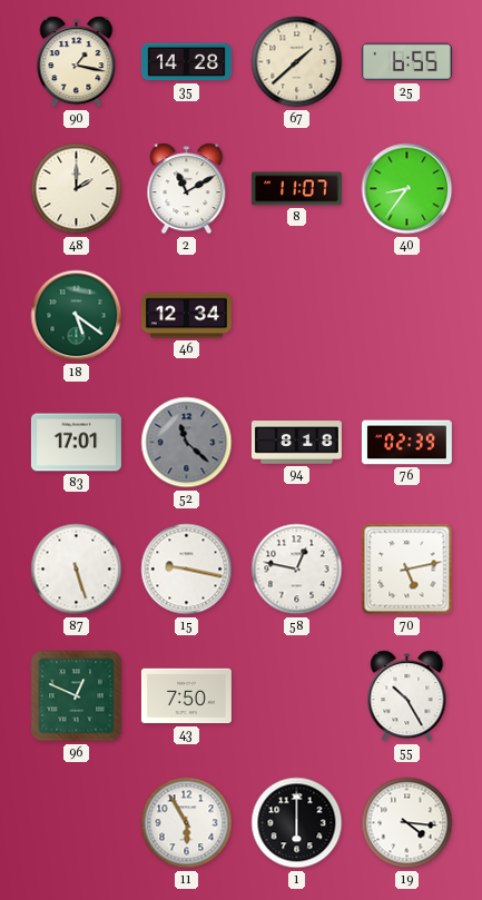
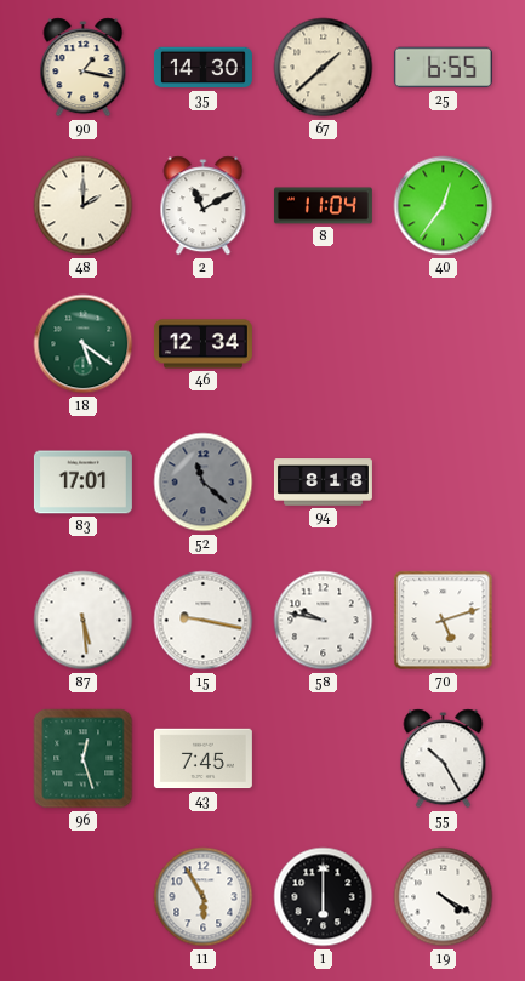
35: 14:28 -> 14:30 (202, 68)
8: 11:07 -> 11:04 (323, 206)
40: 8:36 -> 12:36 (444, 206)
76: 02:39 -> none (406, 443)
87: 5:27 -> 5:29 (84, 621)
58: 12:47 -> 9:47 (324, 621)
70: 5:13 -> 5:12 (444, 621)
96: 12:49 -> 12:27 (84, 759)
43: 7:50 -> 7:45 (202, 759)
19: 4:16 -> 4:20 (444, 897)
